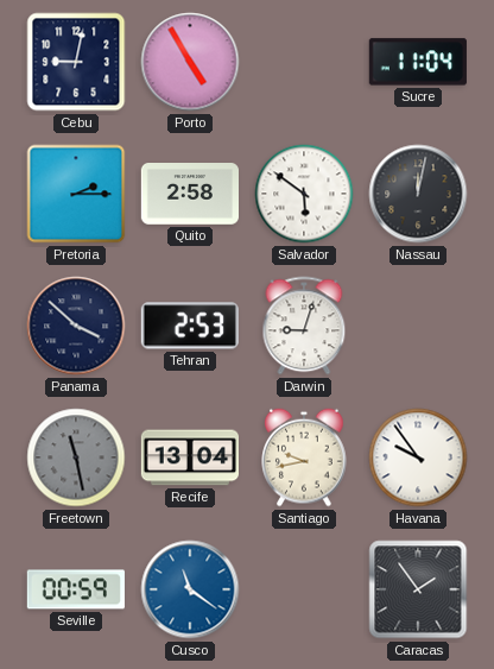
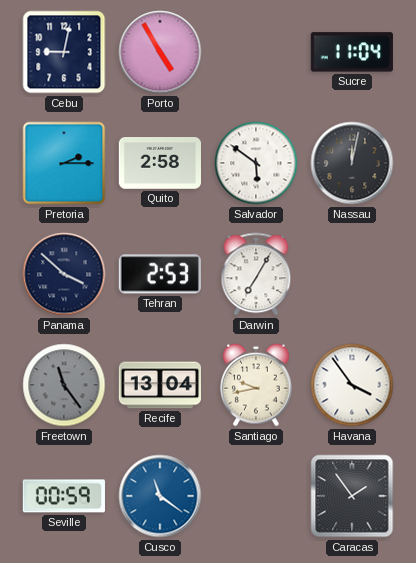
Darwin: 9:03 -> 7:05 (256, 274)
Freetown: 11:28 -> 11:24 (64, 385)
Havana: 9:54 -> 3:54 (352, 385)
